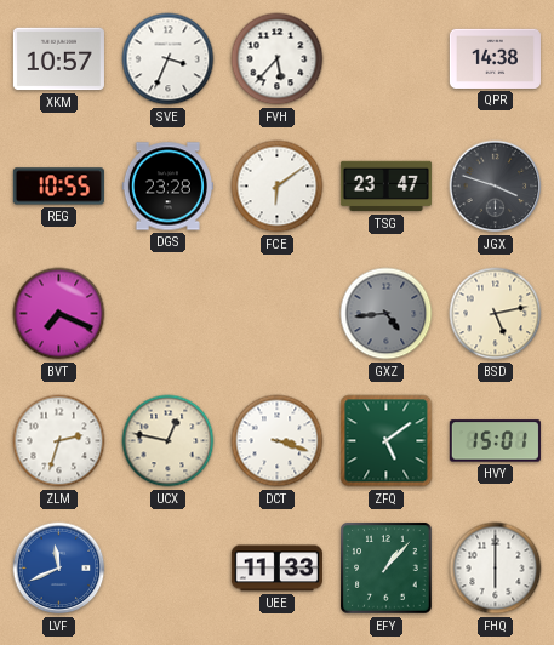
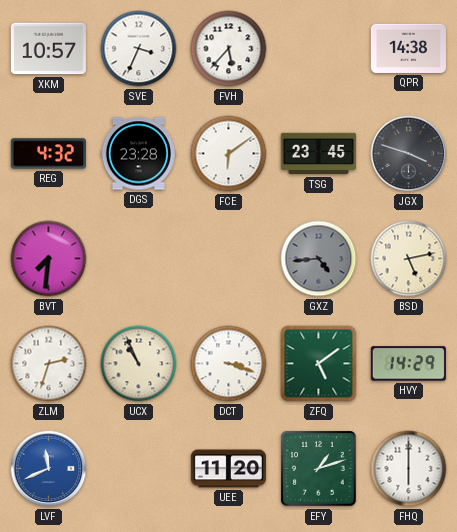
REG: 10:55 -> 4:32 (48, 154)
TSG: 23:47 -> 23:45 (318, 154)
BVT: 7:19 -> 7:31 (49, 259)
UCX: 12:47 -> 10:56 (139, 364)
HVY: 15:01 -> 14:29 (408, 364)
UEE: 11:33 -> 11:20 (228, 469)
EFY: 1:07 -> 1:12 (319, 469)
